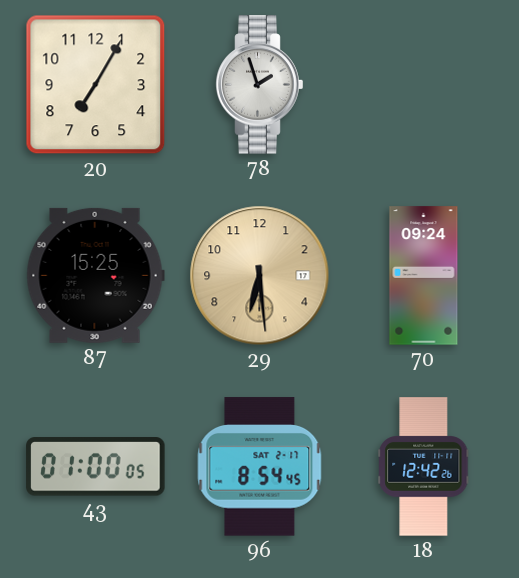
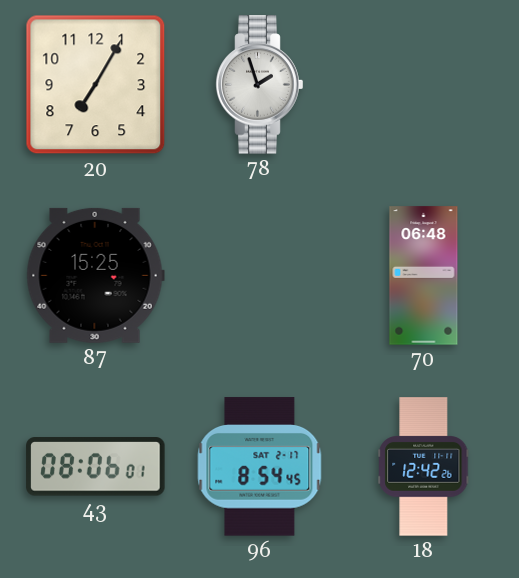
29: 6:29 -> none (260, 276)
70: 09:24 -> 06:48 (424, 276)
43: 01:00 -> 08:06 (96, 467)
